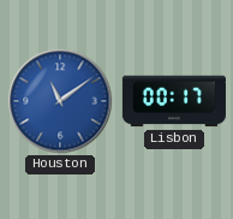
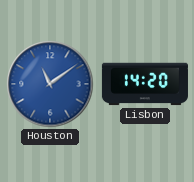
Lisbon: 00:17 -> 14:20 (145, 84)
